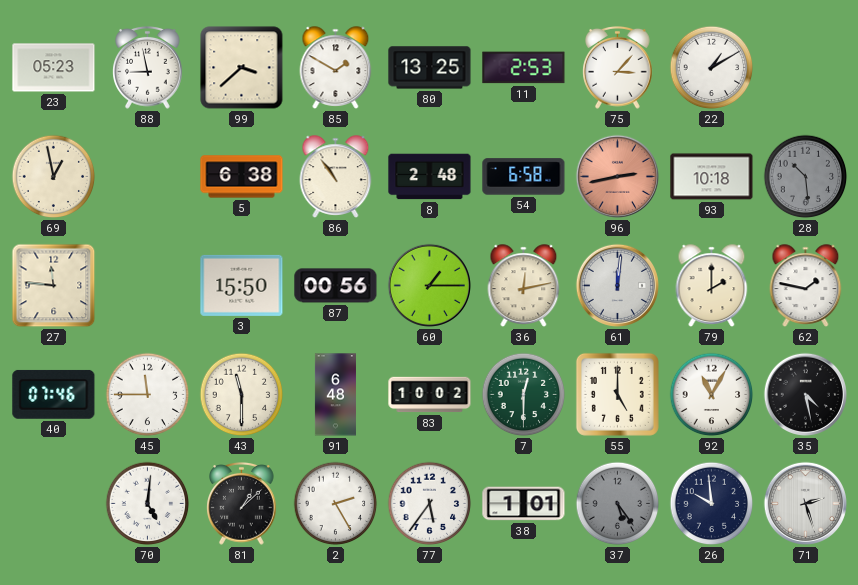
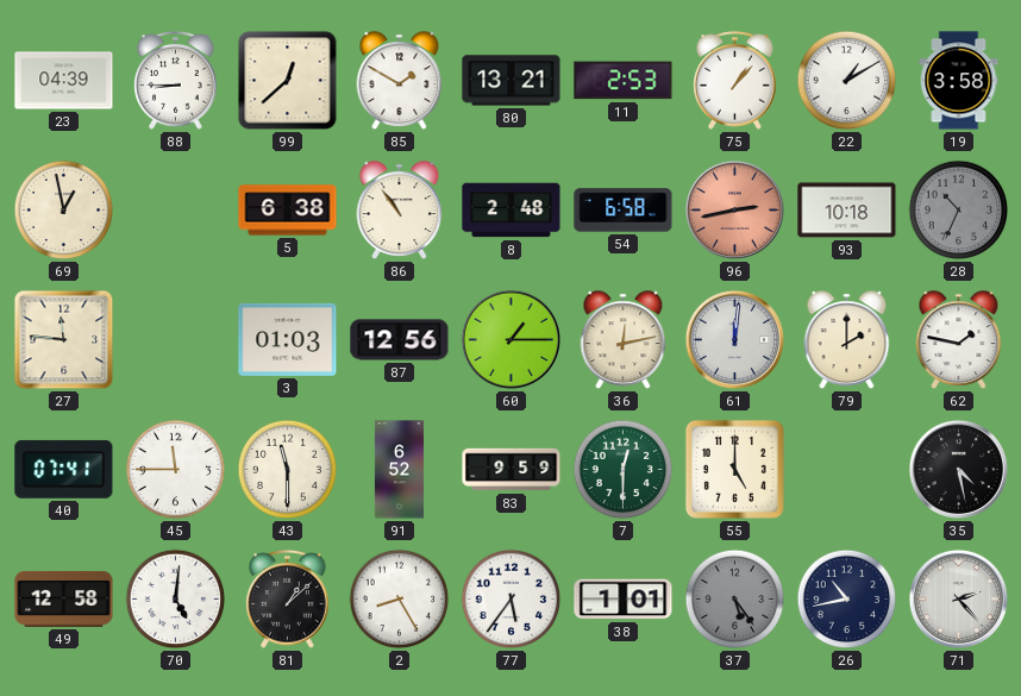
23: 05:23 -> 04:39 (64, 81)
88: 8:58 -> 8:45 (176, 81)
99: 3:38 -> 12:38 (288, 81)
80: 13:25 -> 13:21 (512, 81)
75: 3:07 -> 1:07 (735, 81)
19: none -> 3:58 (959, 81)
28: 10:29 -> 10:34 (959, 211)
3: 15:50 -> 01:03 (288, 339)
87: 00:56 -> 12:56 (400, 340)
40: 07:46 -> 07:41 (64, 469)
91: 6:48 -> 6:52 (399, 470)
83: 10:02 -> 9:59 (512, 470)
92: 11:05 -> none (712, 395)
49: none -> 12:58 (64, 598)
2: 2:25 -> 8:25 (400, 600)
26: 9:59 -> 10:43 (847, 600)
71: 2:27 -> 2:23 (958, 598)
